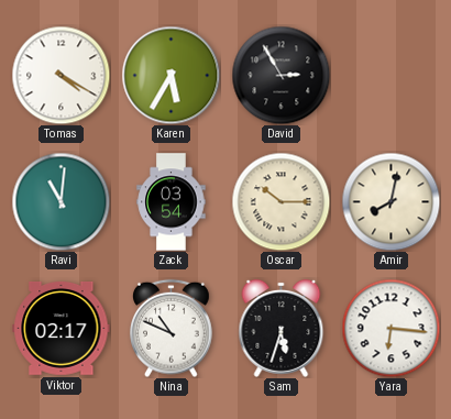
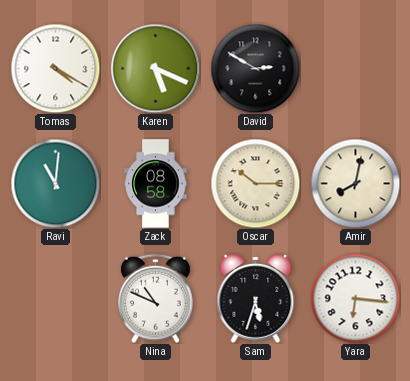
Karen: 5:35 -> 5:19 (155, 68)
David: 2:55 -> 2:50 (255, 68)
Zack: 03:54 -> 08:58 (156, 184)
Viktor: 02:17 -> none (62, 329)
